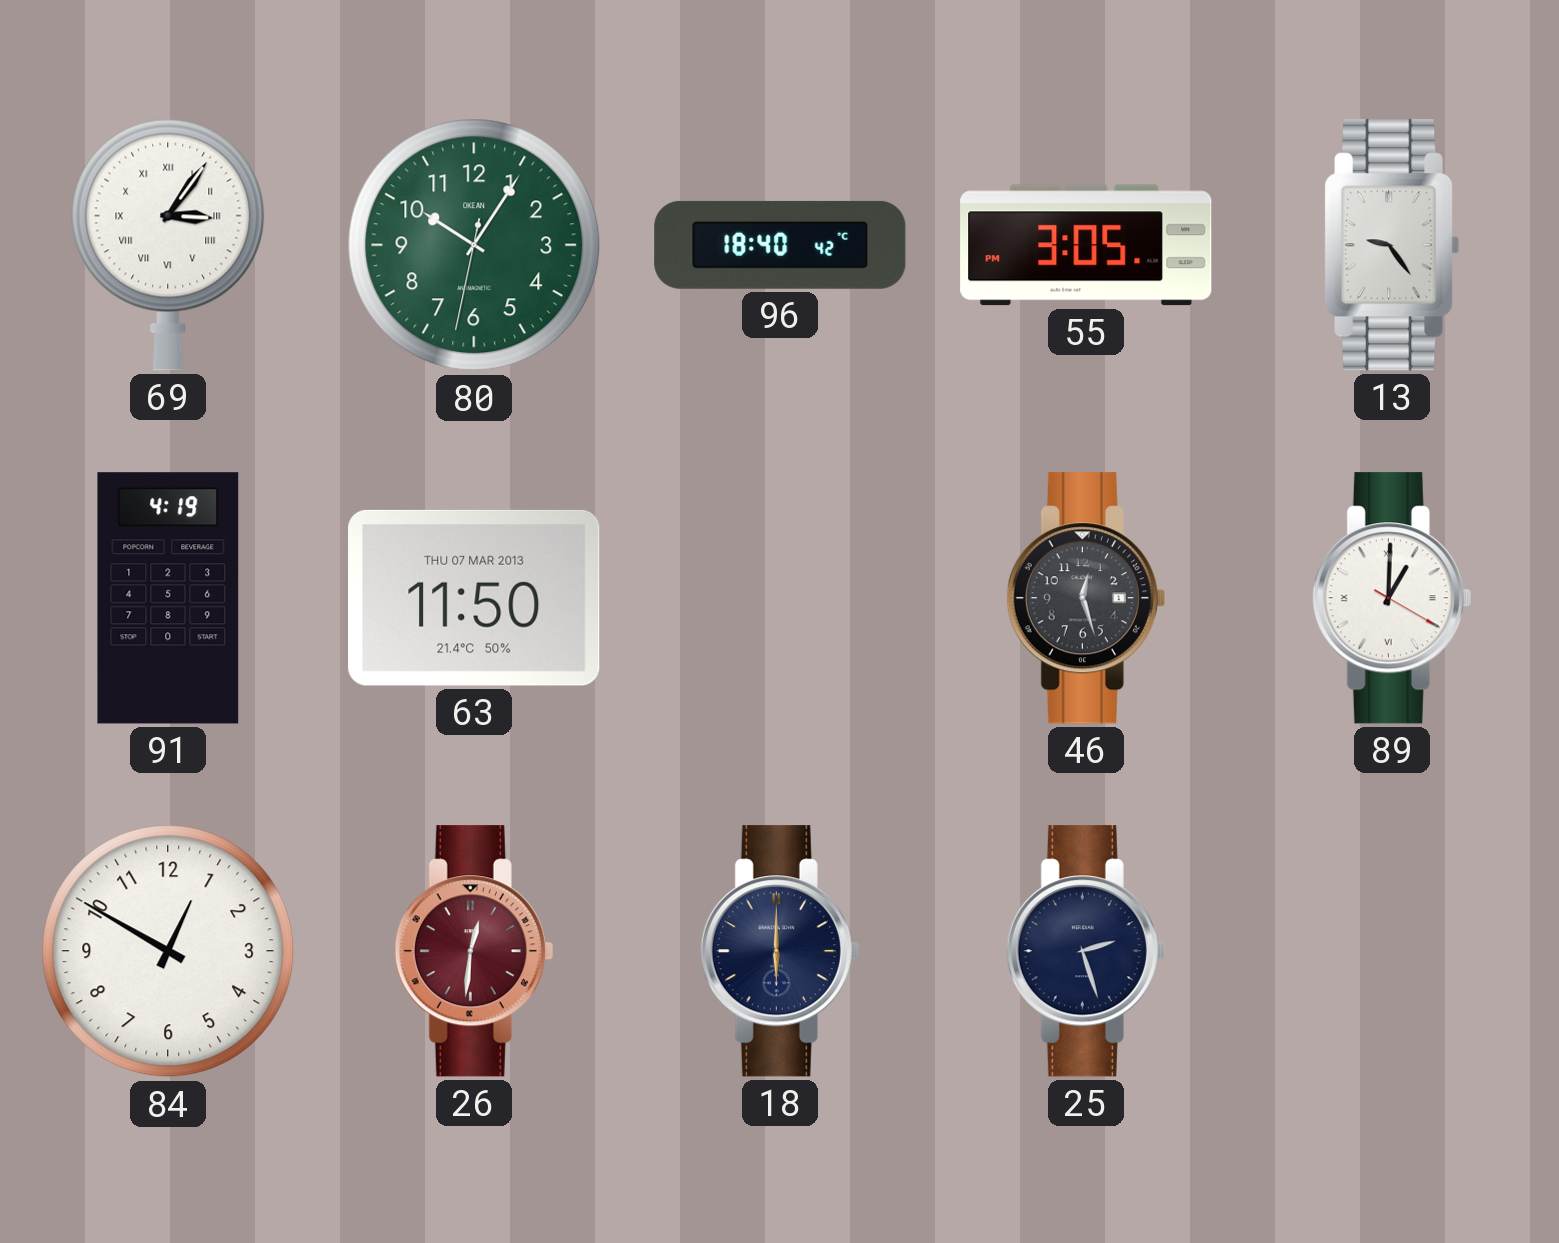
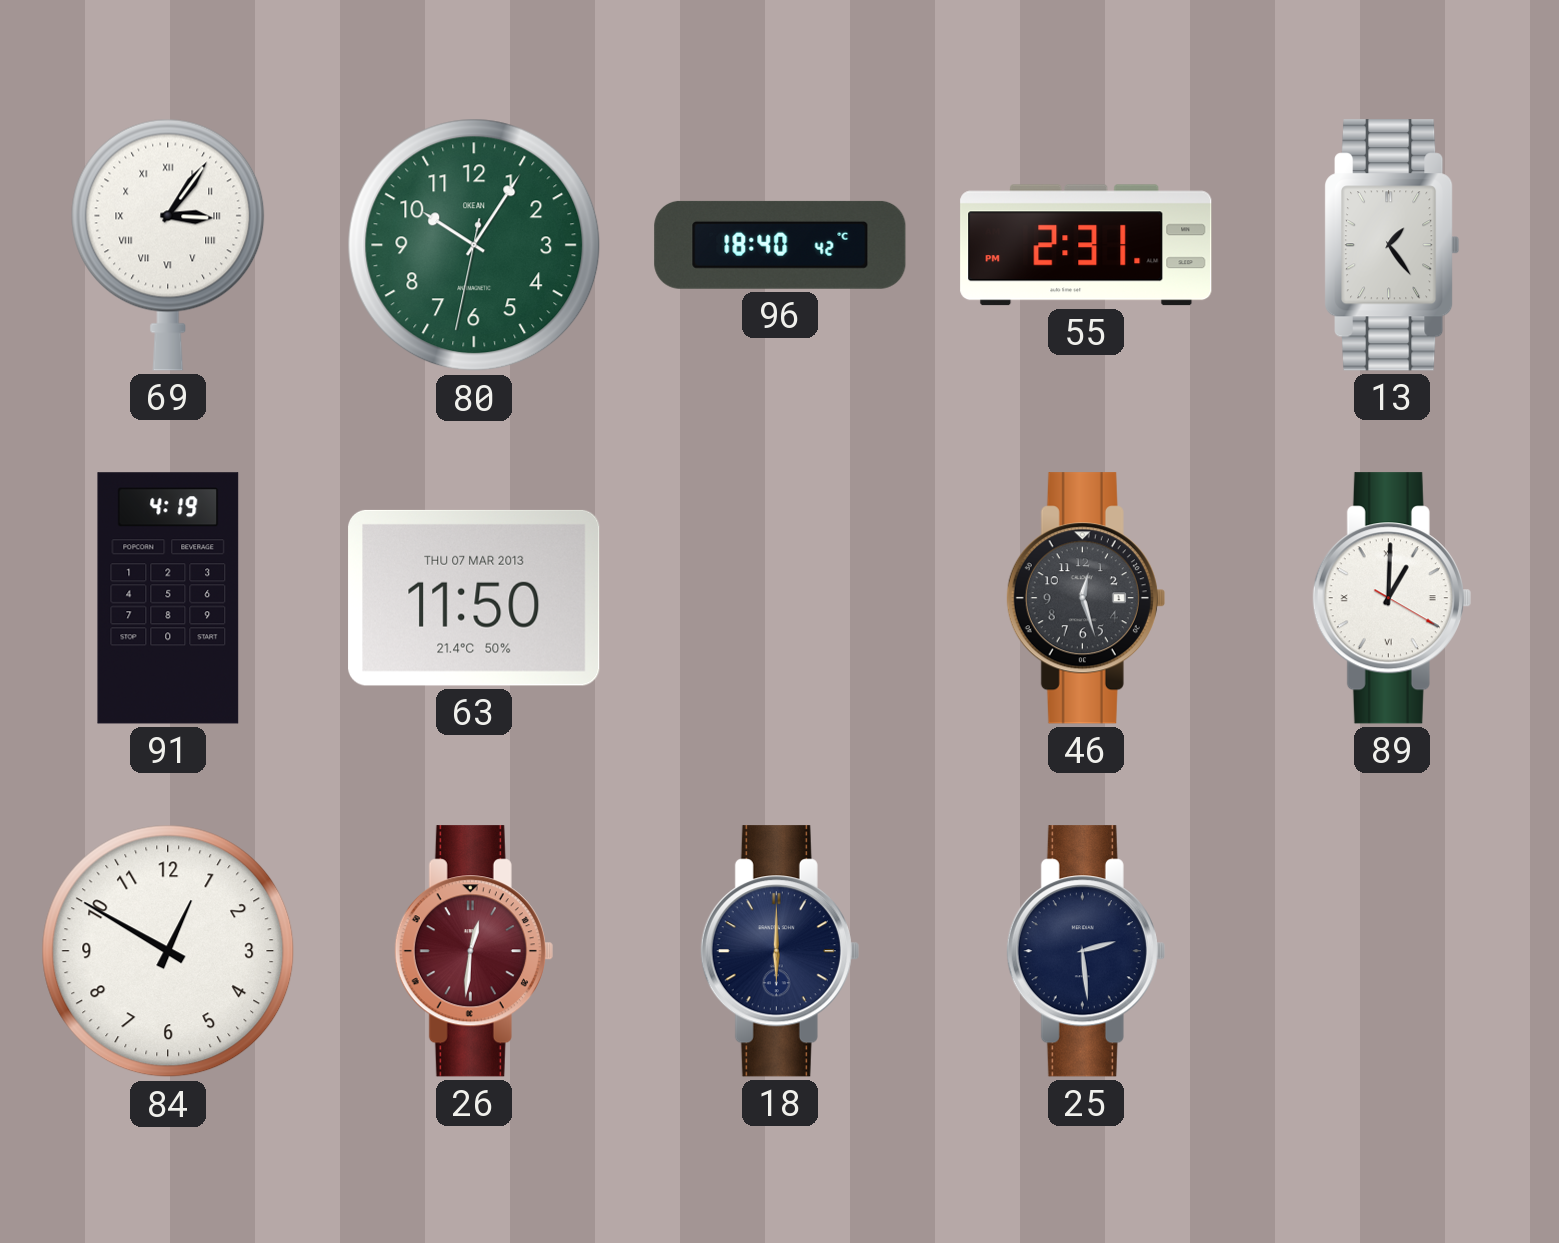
55: 3:05 -> 2:31 (1086, 245)
13: 9:24 -> 1:24 (1393, 245)
25: 2:27 -> 2:29 (1086, 951)
